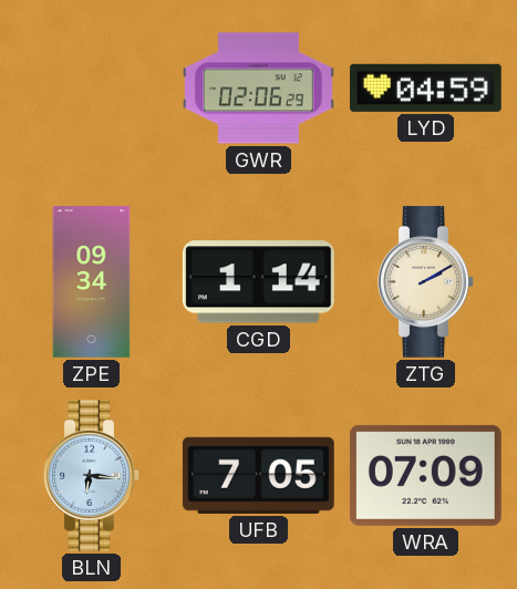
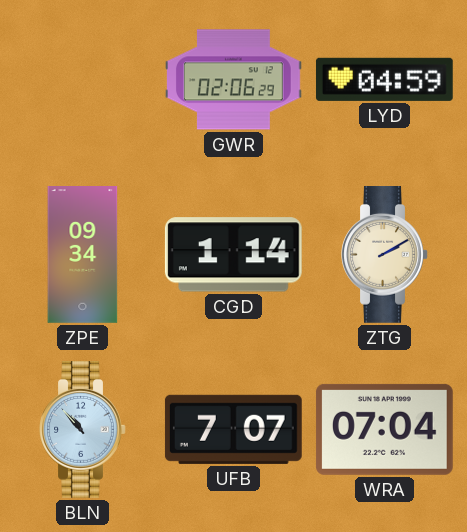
BLN: 6:16 -> 10:53 (83, 430)
UFB: 7:05 -> 7:07 (233, 429)
WRA: 07:09 -> 07:04 (384, 429)
